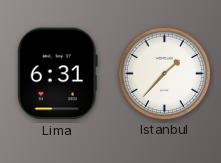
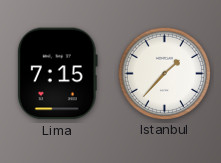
Lima: 6:31 -> 7:15 (57, 74)
